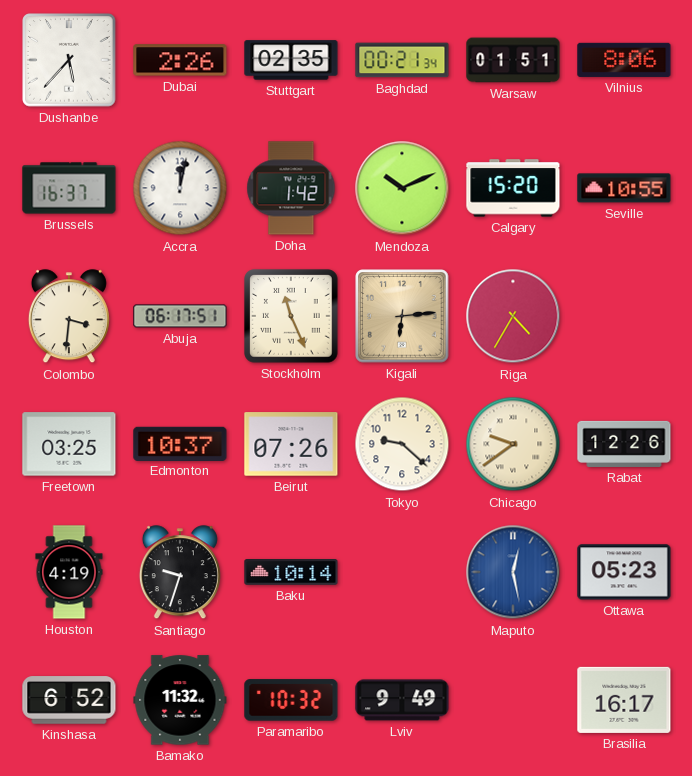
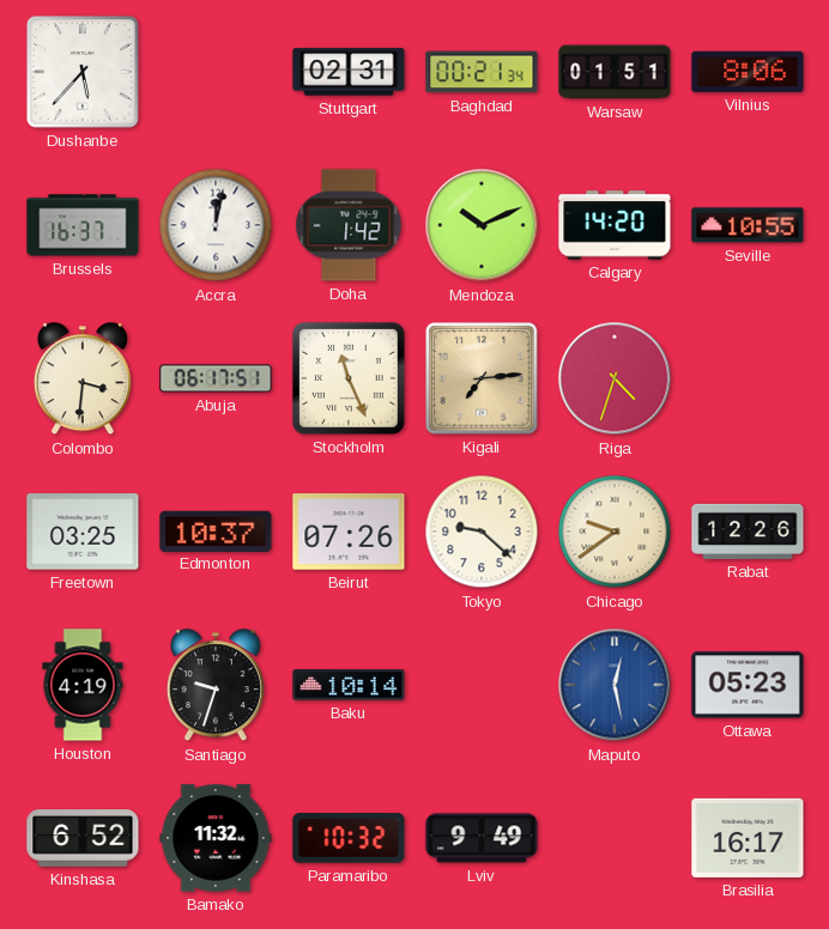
Dubai: 2:26 -> none (180, 60)
Stuttgart: 02:35 -> 02:31 (349, 72)
Calgary: 15:20 -> 14:20 (615, 225)
Kigali: 6:14 -> 7:14 (482, 378)
Riga: 4:35 -> 4:33 (615, 378)
